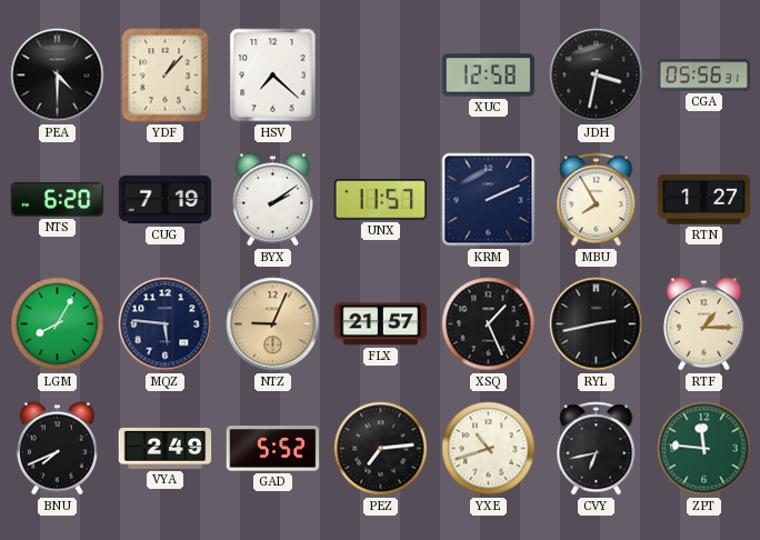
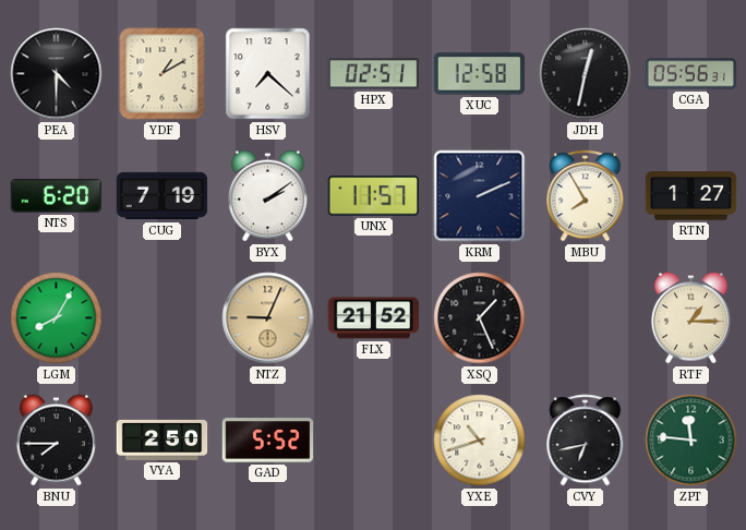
YDF: 1:07 -> 1:10 (163, 74)
HPX: none -> 02:51 (373, 74)
JDH: 3:32 -> 12:32 (586, 74)
MQZ: 5:46 -> none (166, 324)
FLX: 21:57 -> 21:52 (374, 318)
RYL: 2:43 -> none (597, 324)
BNU: 7:41 -> 7:45 (56, 441)
VYA: 2:49 -> 2:50 (163, 439)
PEZ: 7:14 -> none (381, 449)
